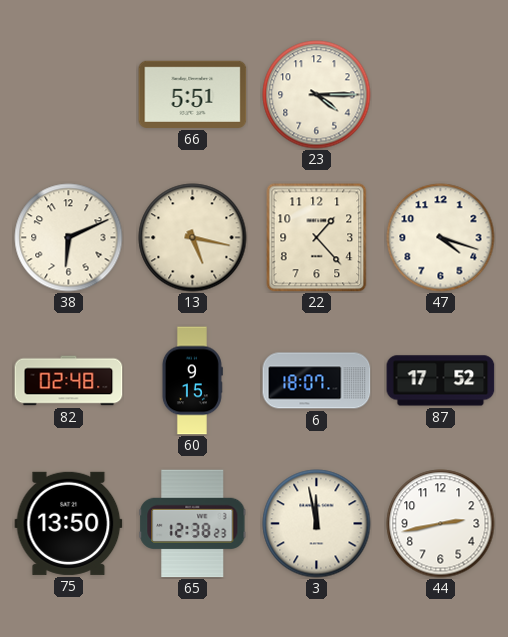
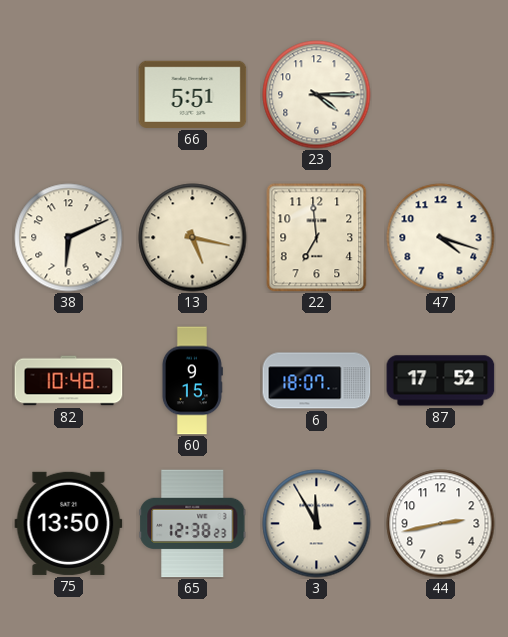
22: 1:23 -> 6:59 (317, 238)
82: 02:48 -> 10:48 (69, 381)
3: 11:58 -> 11:55 (317, 524)
